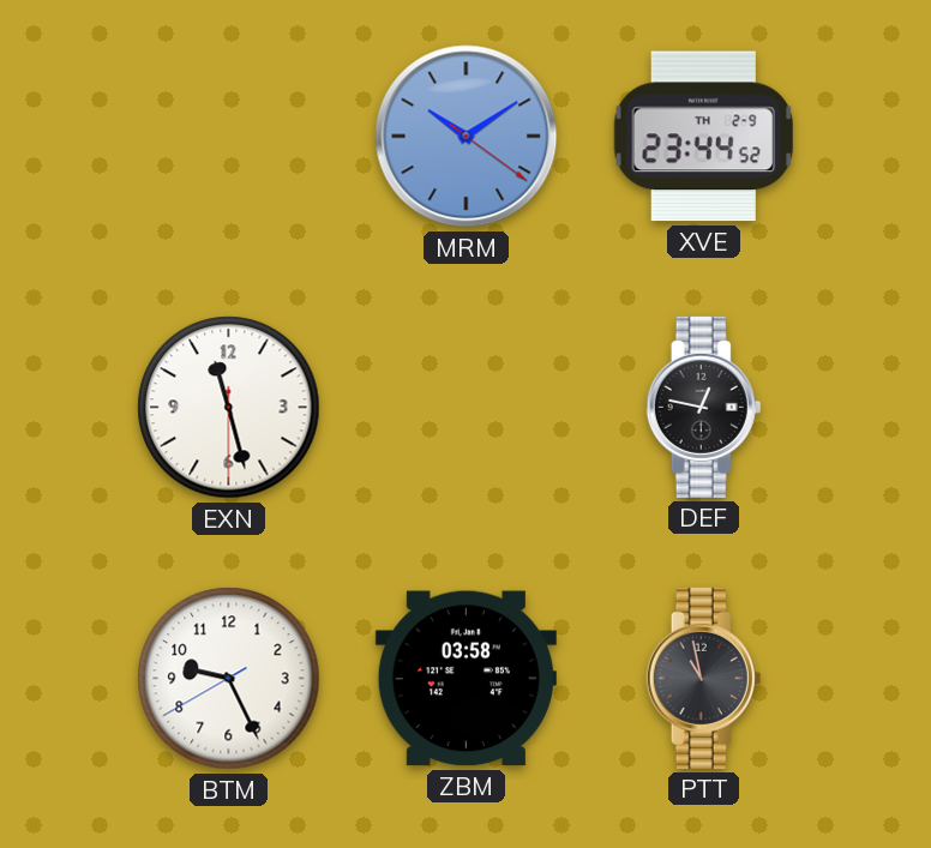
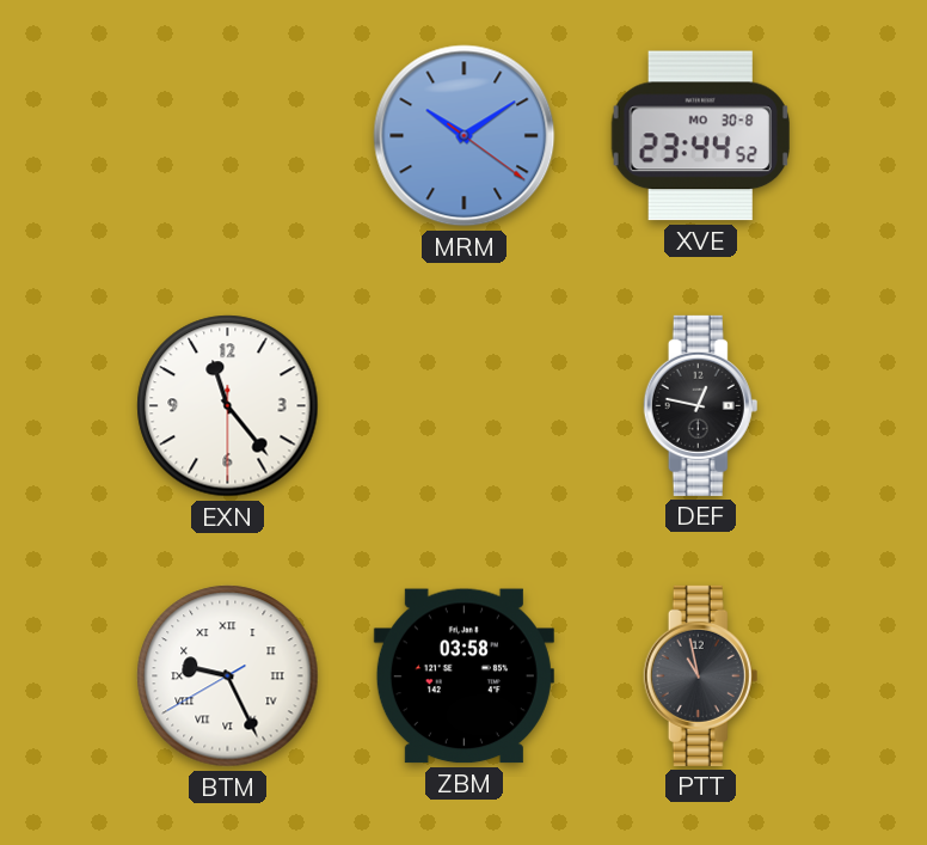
XVE date: TH 2-9 -> MO 30-8 (700, 136)
EXN: 11:27 -> 11:23 (228, 406)
BTM numerals: Arabic -> Roman (228, 676)
